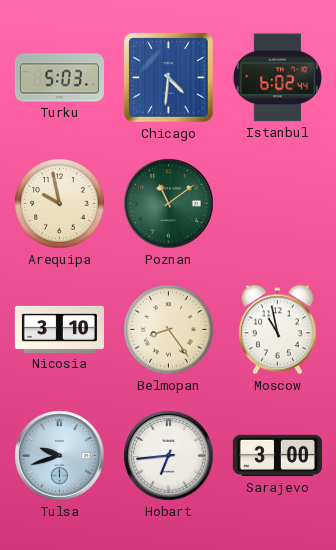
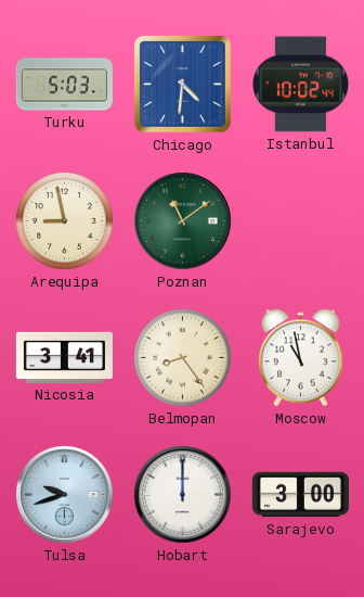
Istanbul: 6:02 -> 10:02 (300, 85)
Arequipa: 9:58 -> 8:58 (65, 221)
Nicosia: 3:10 -> 3:41 (64, 357)
Hobart: 6:44 -> 12:00 (183, 495)
